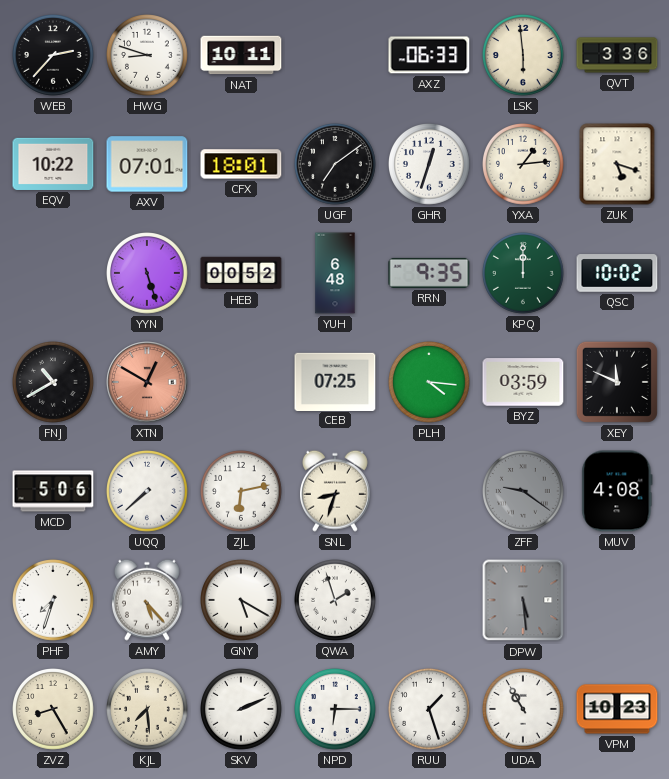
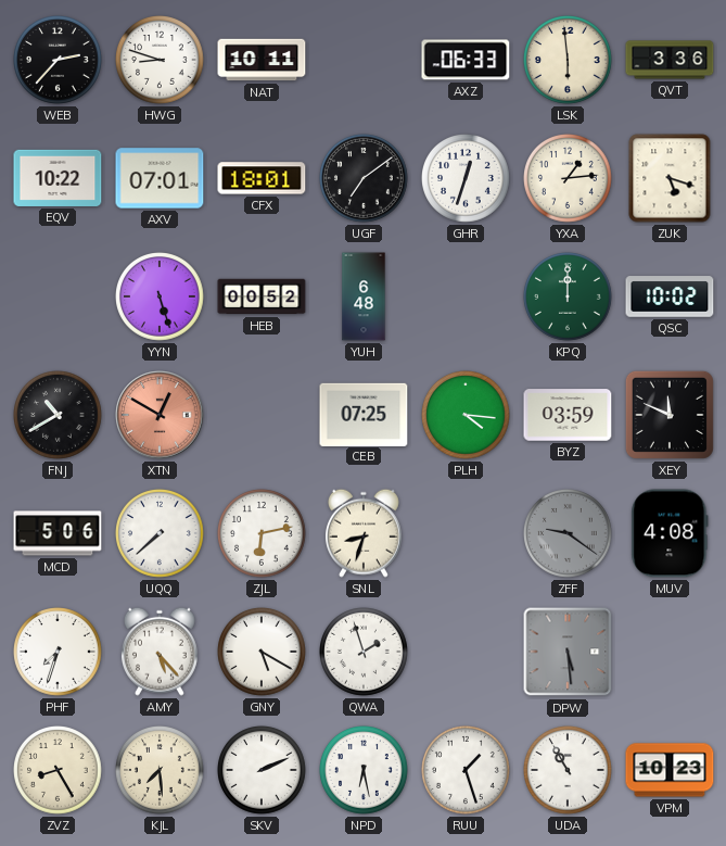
RRN: 9:35 -> none (429, 273)
NPD: 6:15 -> 6:28 (365, 771)
